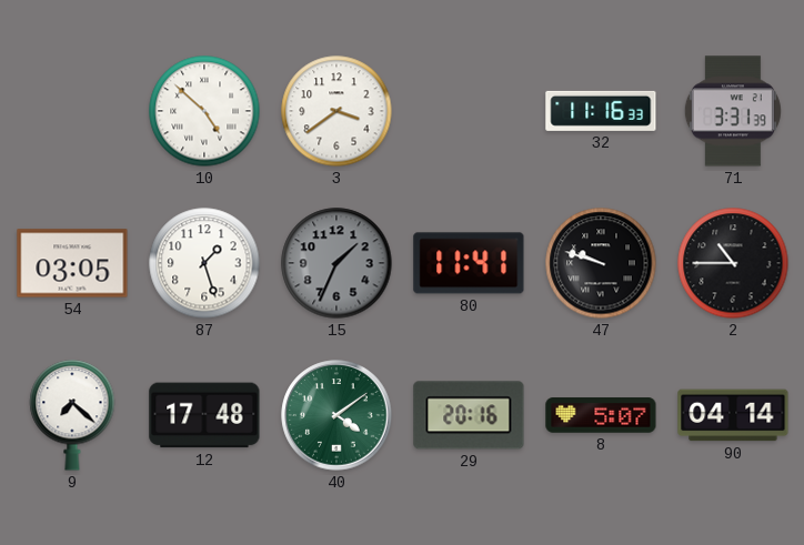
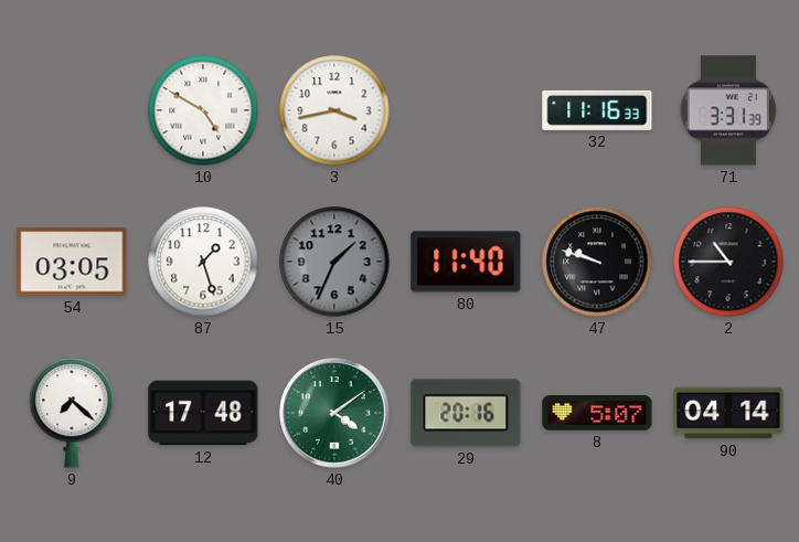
10: 4:52 -> 4:50 (203, 110)
3: 3:39 -> 3:43 (334, 110)
80: 11:41 -> 11:40 (466, 262)
